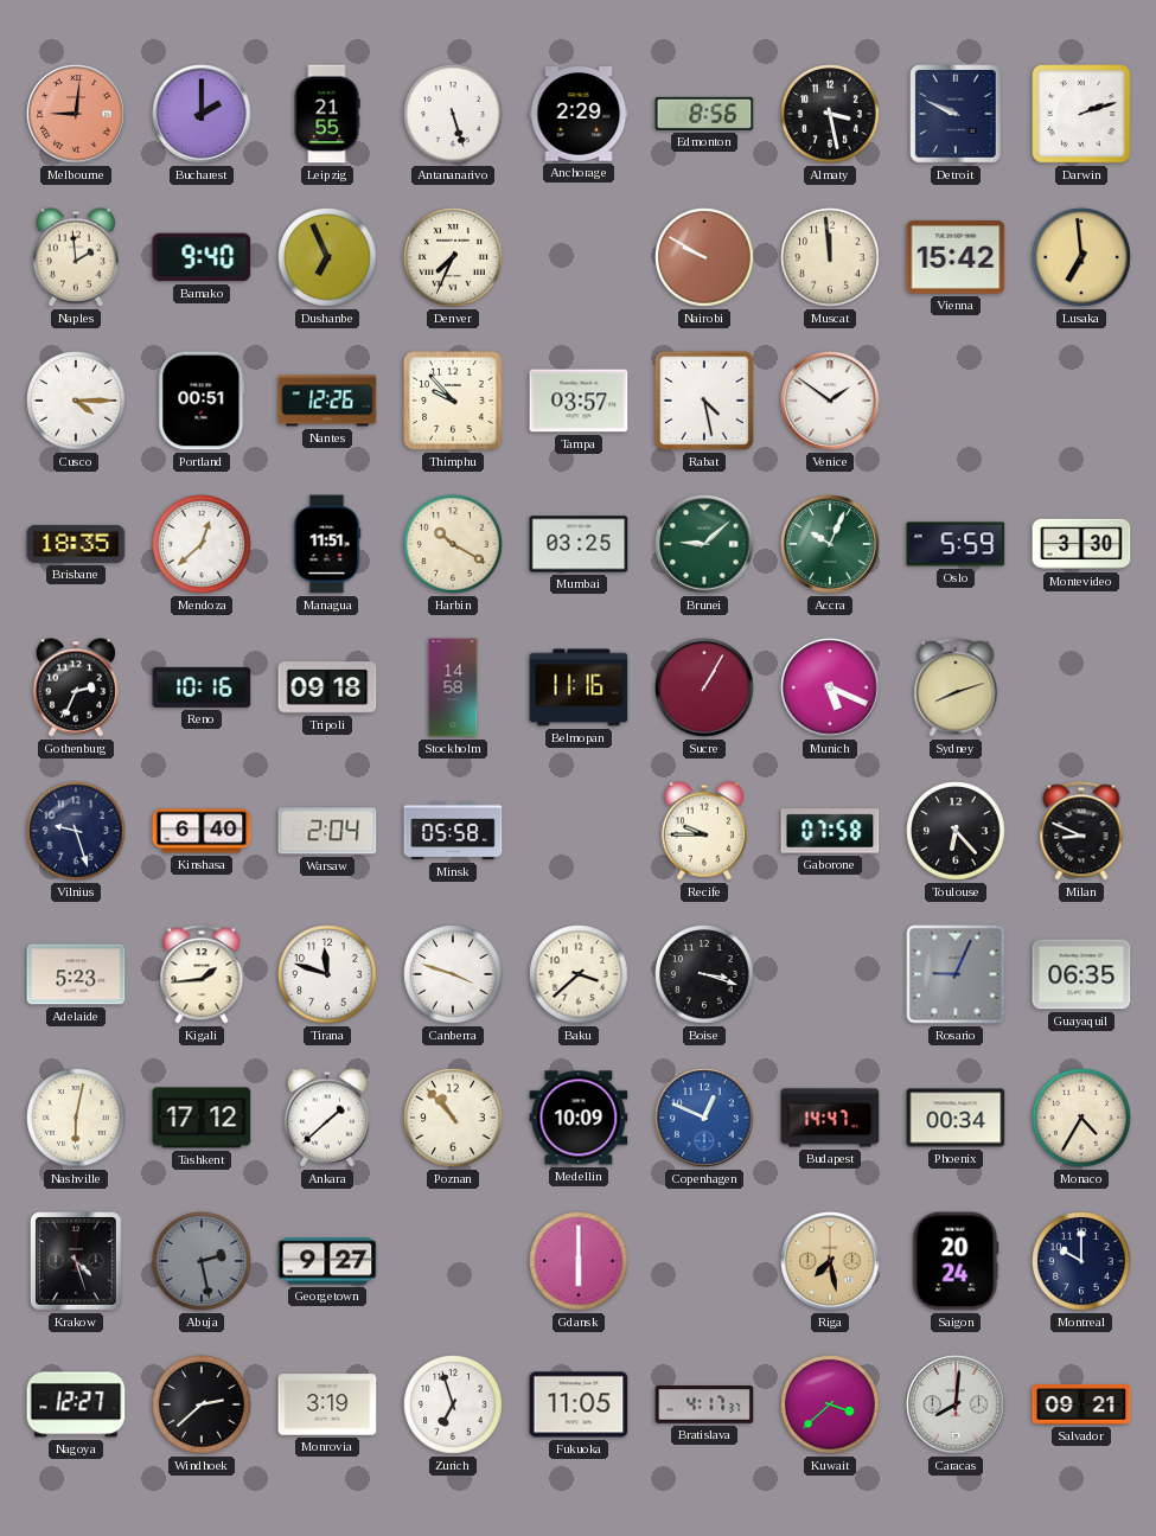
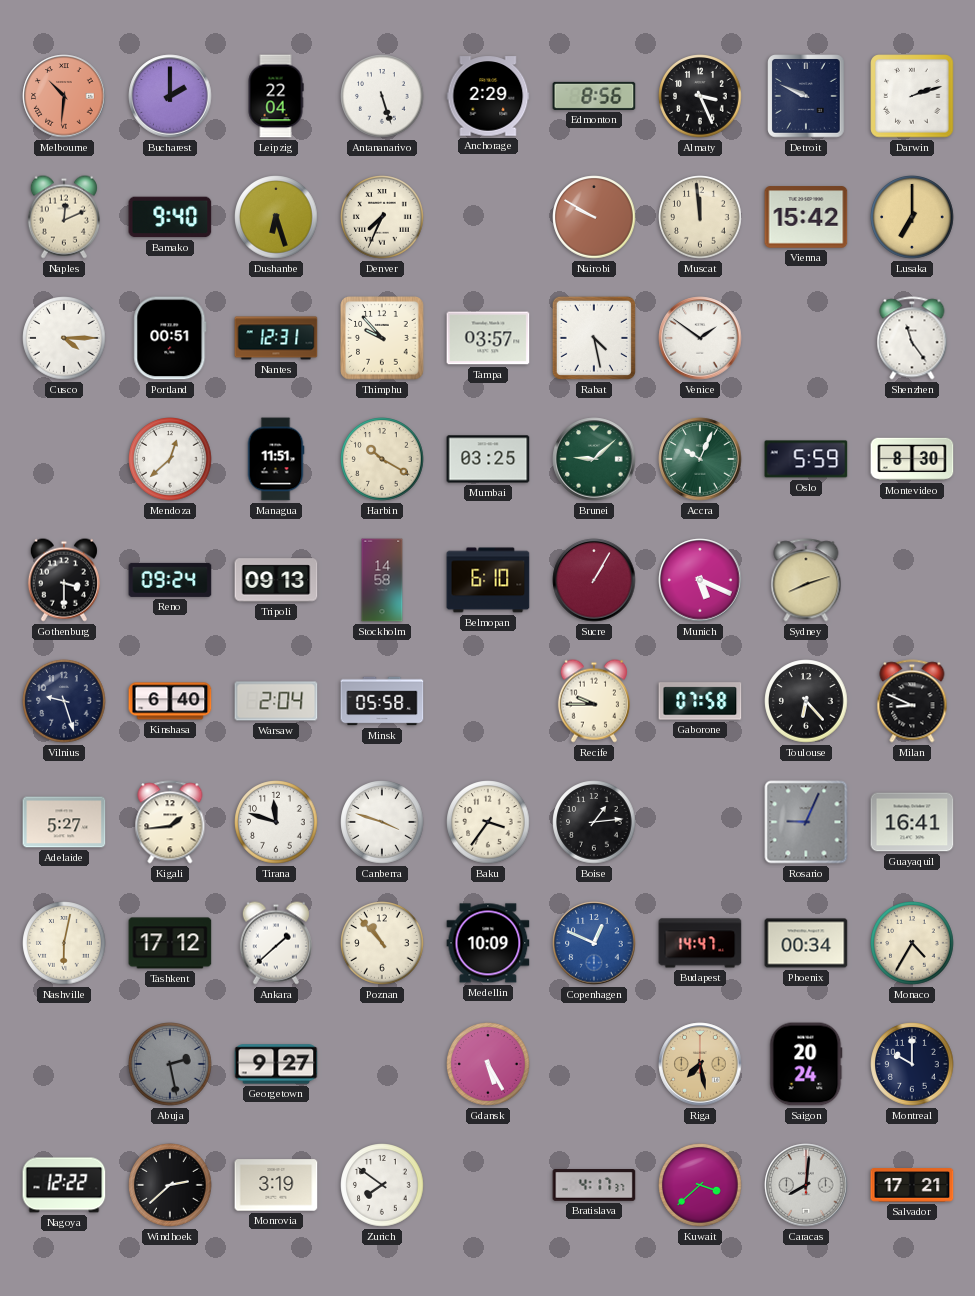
Melbourne: 9:01 -> 10:31 (64, 96)
Leipzig: 21:55 -> 22:04 (276, 96)
Almaty: 3:28 -> 3:26 (700, 96)
Naples: 1:59 -> 12:11 (64, 217)
Dushanbe: 6:56 -> 6:27 (276, 217)
Lusaka: 6:59 -> 7:00 (912, 217)
Nantes: 12:26 -> 12:31 (276, 338)
Shenzhen: none -> 11:24 (912, 338)
Brisbane: 18:35 -> none (76, 544)
Montevideo: 3:30 -> 8:30 (912, 459)
Gothenburg: 2:34 -> 3:30 (64, 580)
Reno: 10:16 -> 09:24 (170, 580)
Tripoli: 09:18 -> 09:13 (276, 580)
Belmopan: 11:16 -> 6:10 (488, 580)
Adelaide: 5:23 -> 5:27 (64, 822)
Baku: 3:38 -> 3:36 (488, 822)
Boise: 3:18 -> 1:14 (594, 822)
Guayaquil: 06:35 -> 16:41 (912, 822)
Krakow: 4:27 -> none (76, 1261)
Gdansk: 6:00 -> 5:25 (488, 1064)
Nagoya: 12:27 -> 12:22 (64, 1185)
Zurich: 6:57 -> 7:51 (382, 1185)
Fukuoka: 11:05 -> none (579, 1404)
Salvador: 09:21 -> 17:21 (912, 1185)
